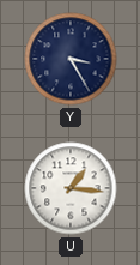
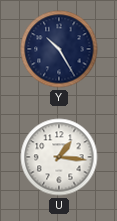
Y: 3:25 -> 10:25 (59, 49)
